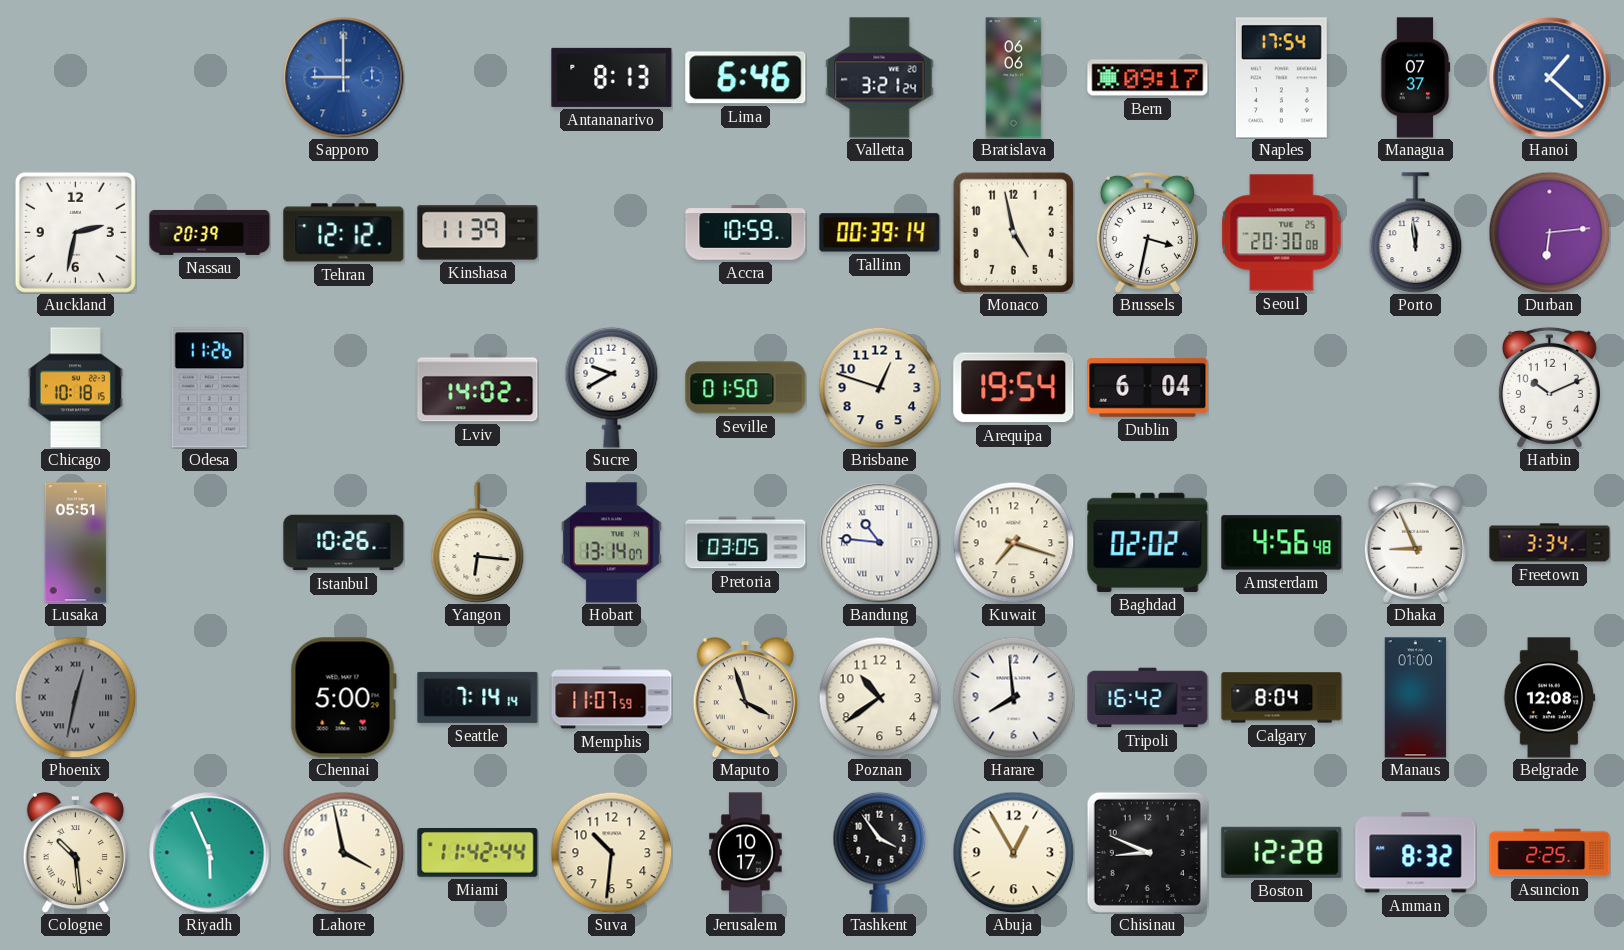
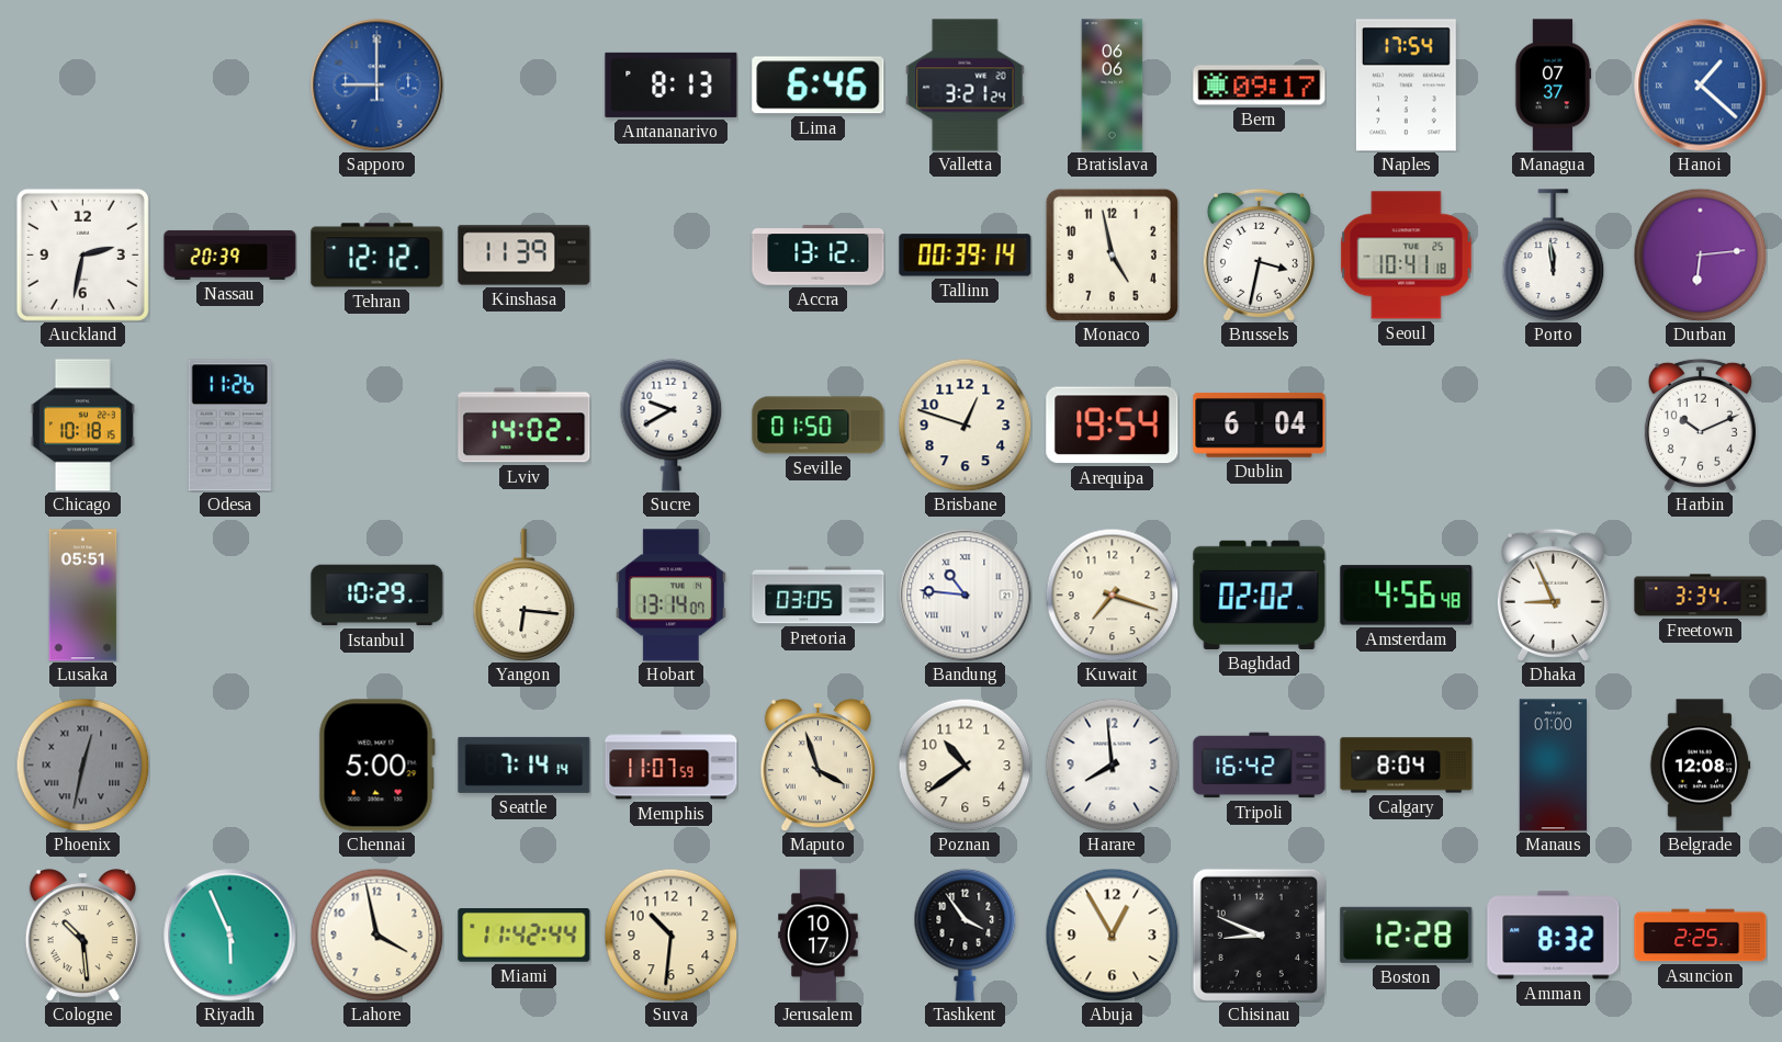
Accra: 10:59 -> 13:12 (819, 256)
Seoul: 20:30 -> 10:41 (1407, 256)
Istanbul: 10:26 -> 10:29 (377, 596)
